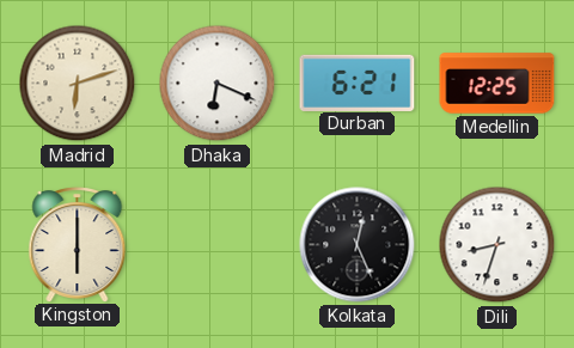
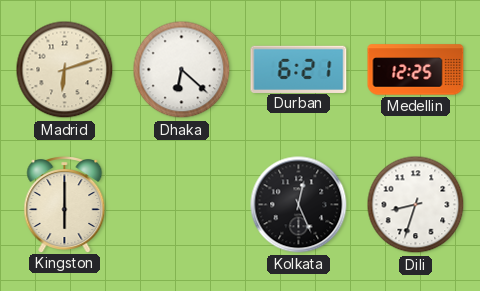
Dhaka: 6:19 -> 6:22 (182, 70)
